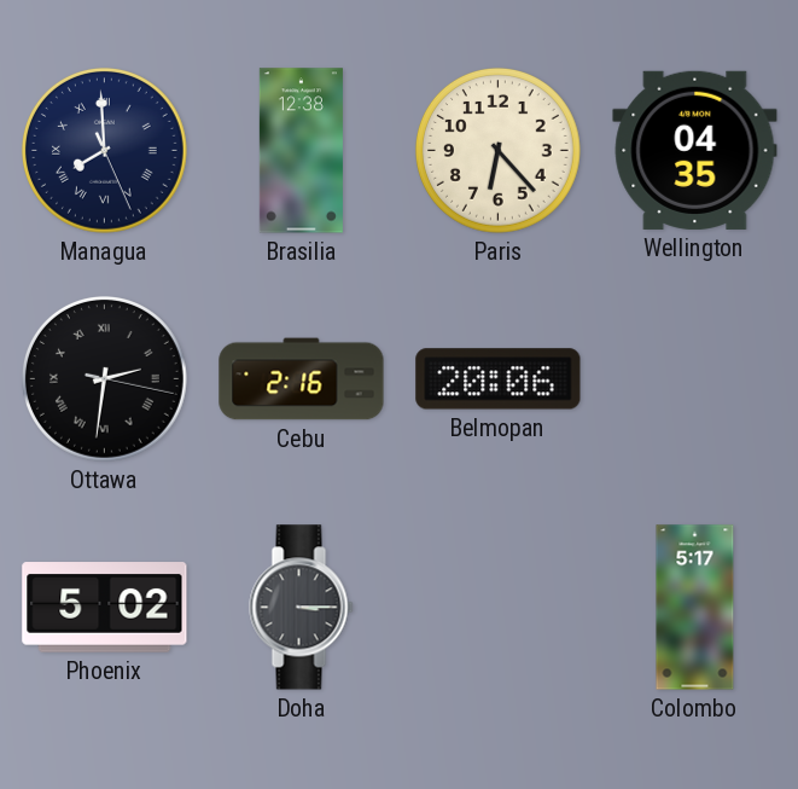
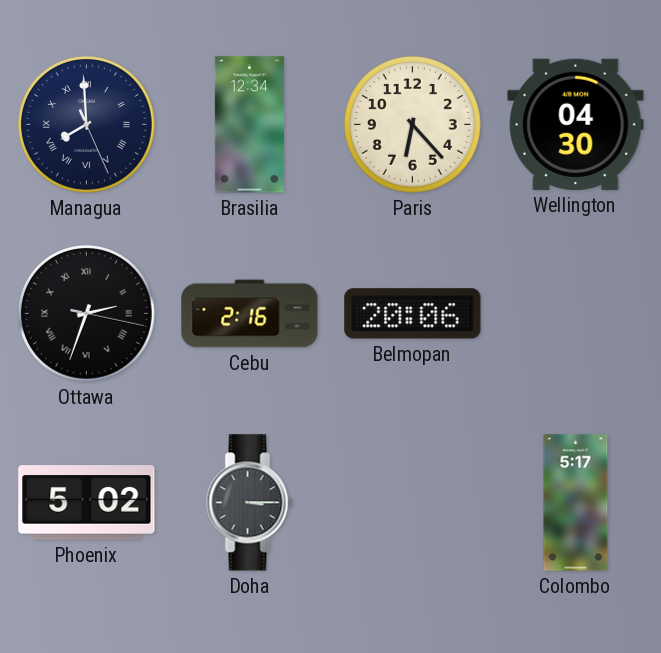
Brasilia: 12:38 -> 12:34 (249, 125)
Wellington: 04:35 -> 04:30 (576, 124)
Ottawa: 2:31 -> 2:33 (86, 313)
